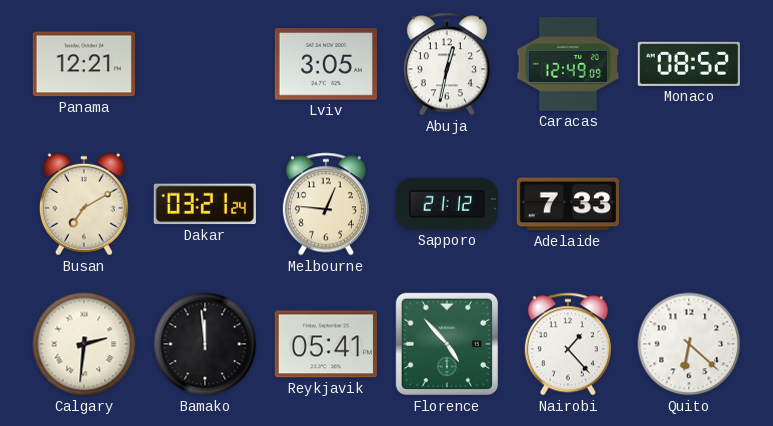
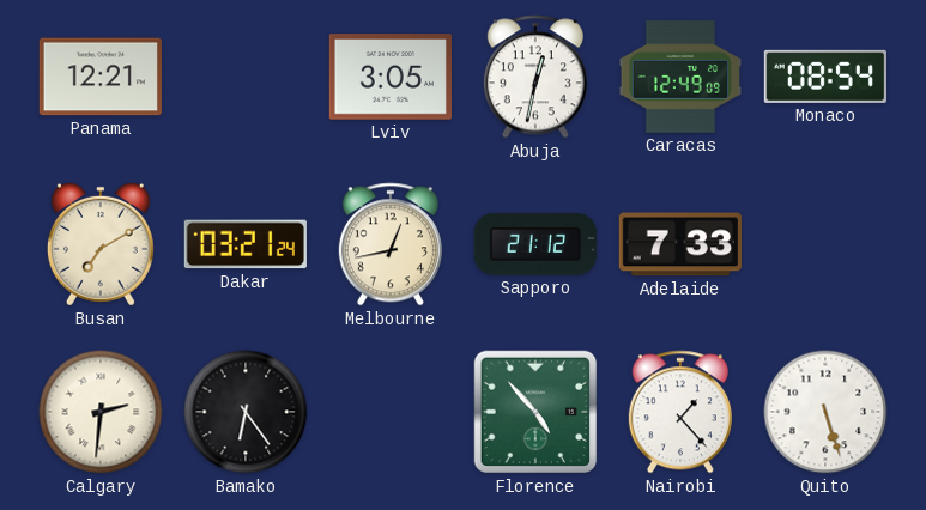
Monaco: 08:52 -> 08:54 (825, 77)
Melbourne: 12:46 -> 12:43 (391, 244)
Bamako: 11:59 -> 6:24 (246, 412)
Reykjavik: 05:41 -> none (326, 344)
Quito: 6:22 -> 5:27 (825, 412)
